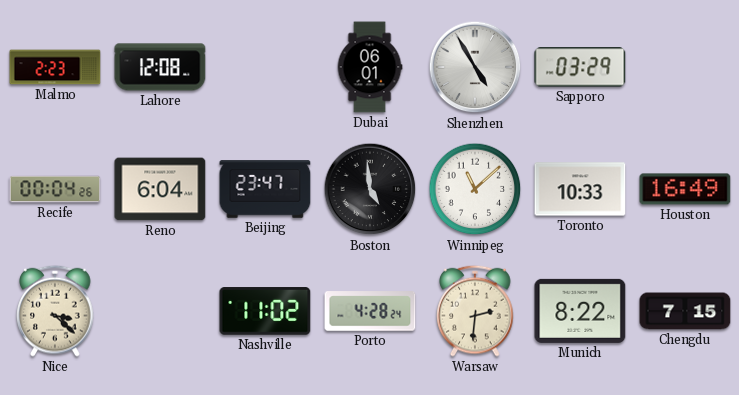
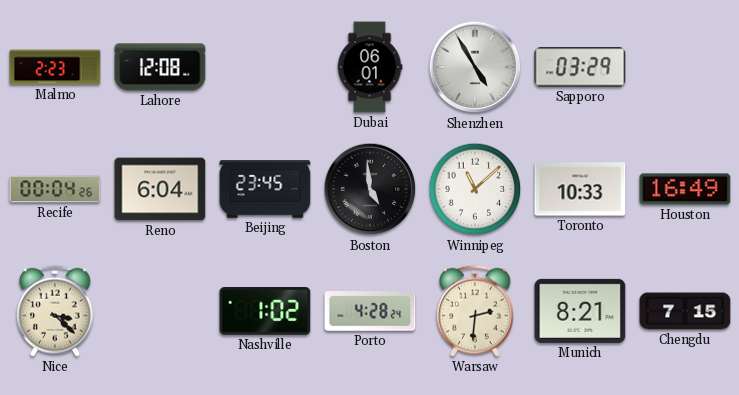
Beijing: 23:47 -> 23:45 (265, 189)
Nashville: 11:02 -> 1:02 (265, 311)
Munich: 8:22 -> 8:21 (580, 311)
